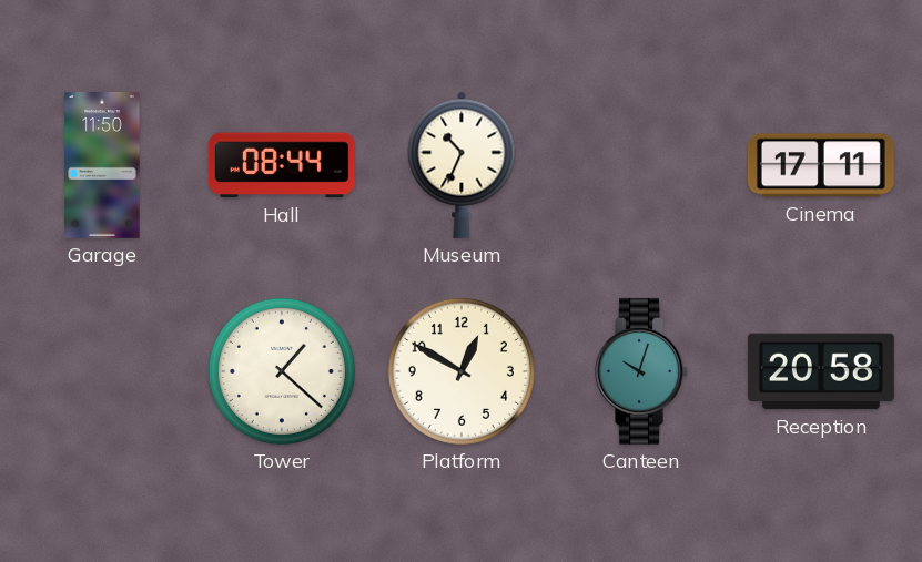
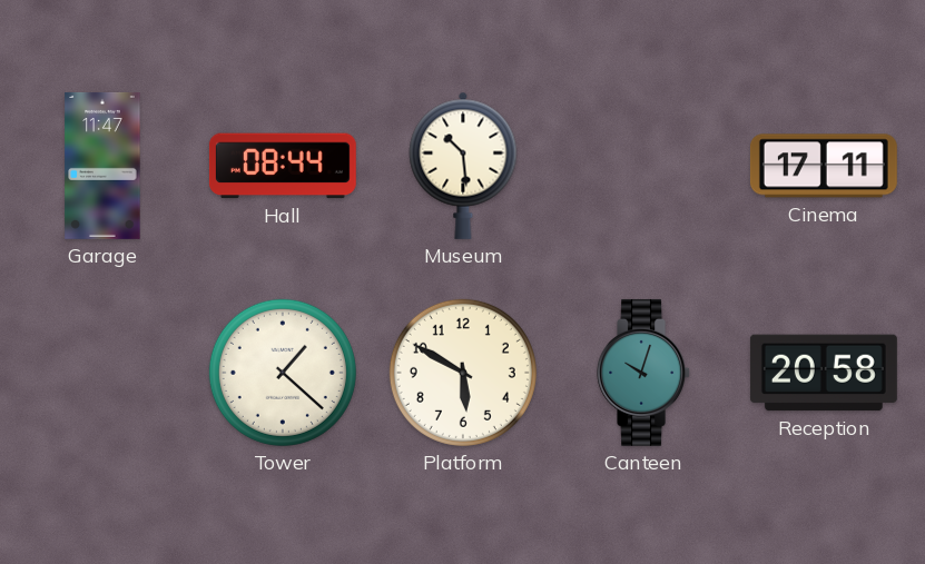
Garage: 11:50 -> 11:47 (102, 166)
Museum: 10:34 -> 10:29 (463, 166)
Platform: 12:50 -> 5:50 (463, 373)
